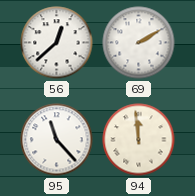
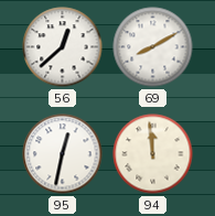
69: 2:10 -> 8:10 (153, 47)
95: 11:23 -> 12:32 (63, 154)
